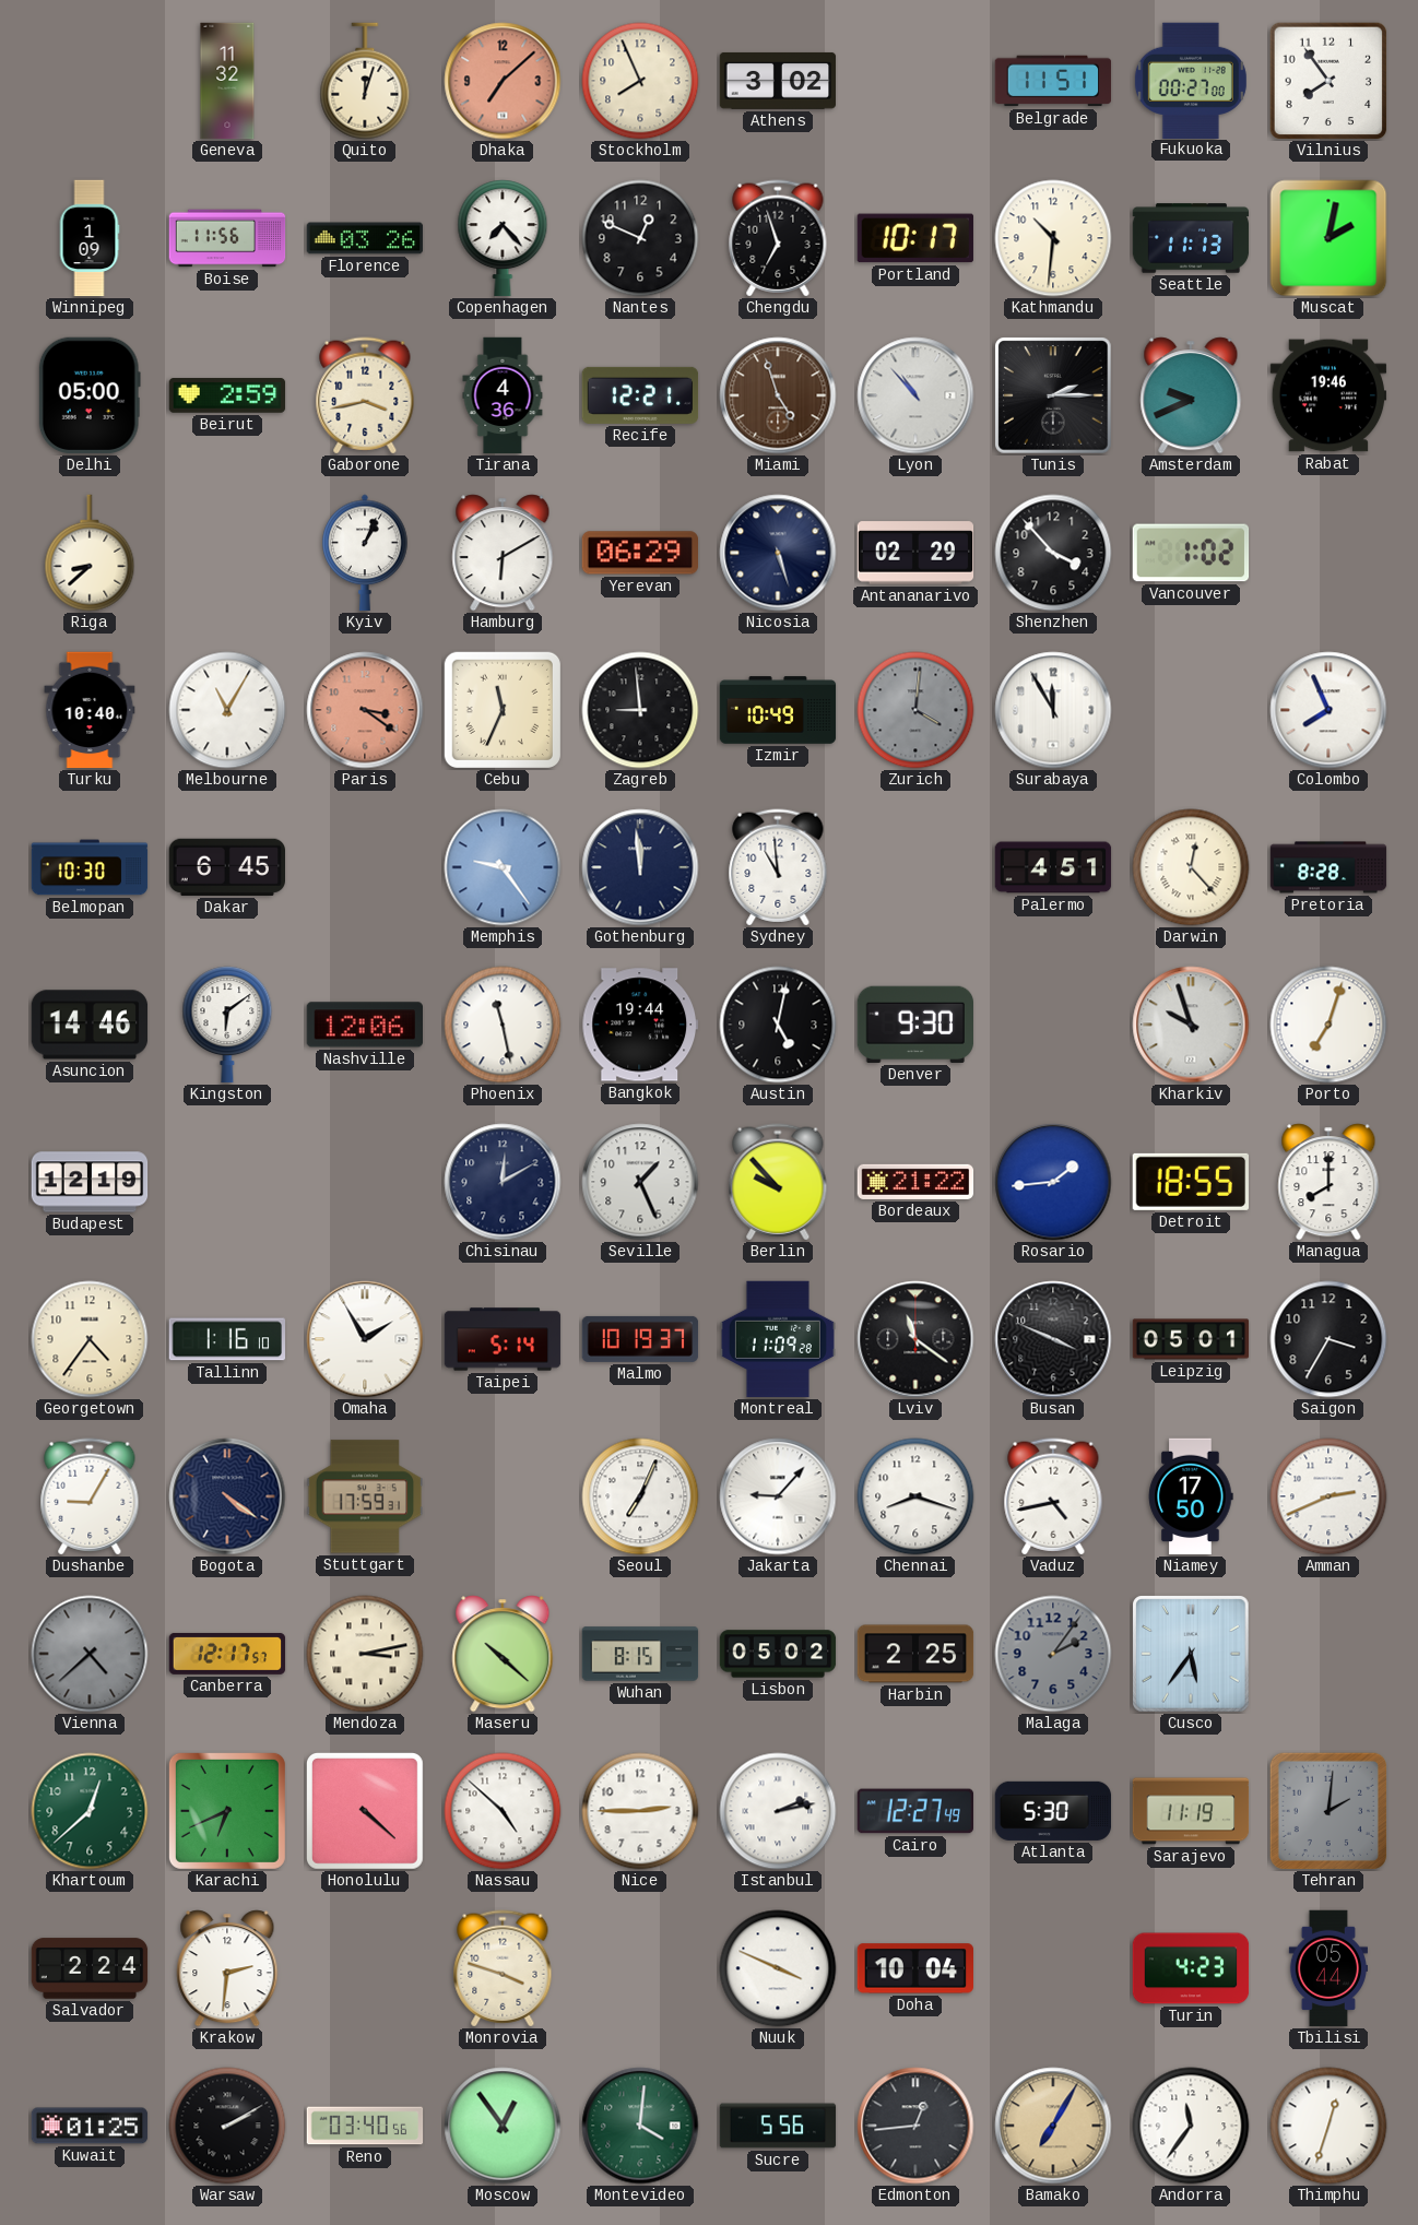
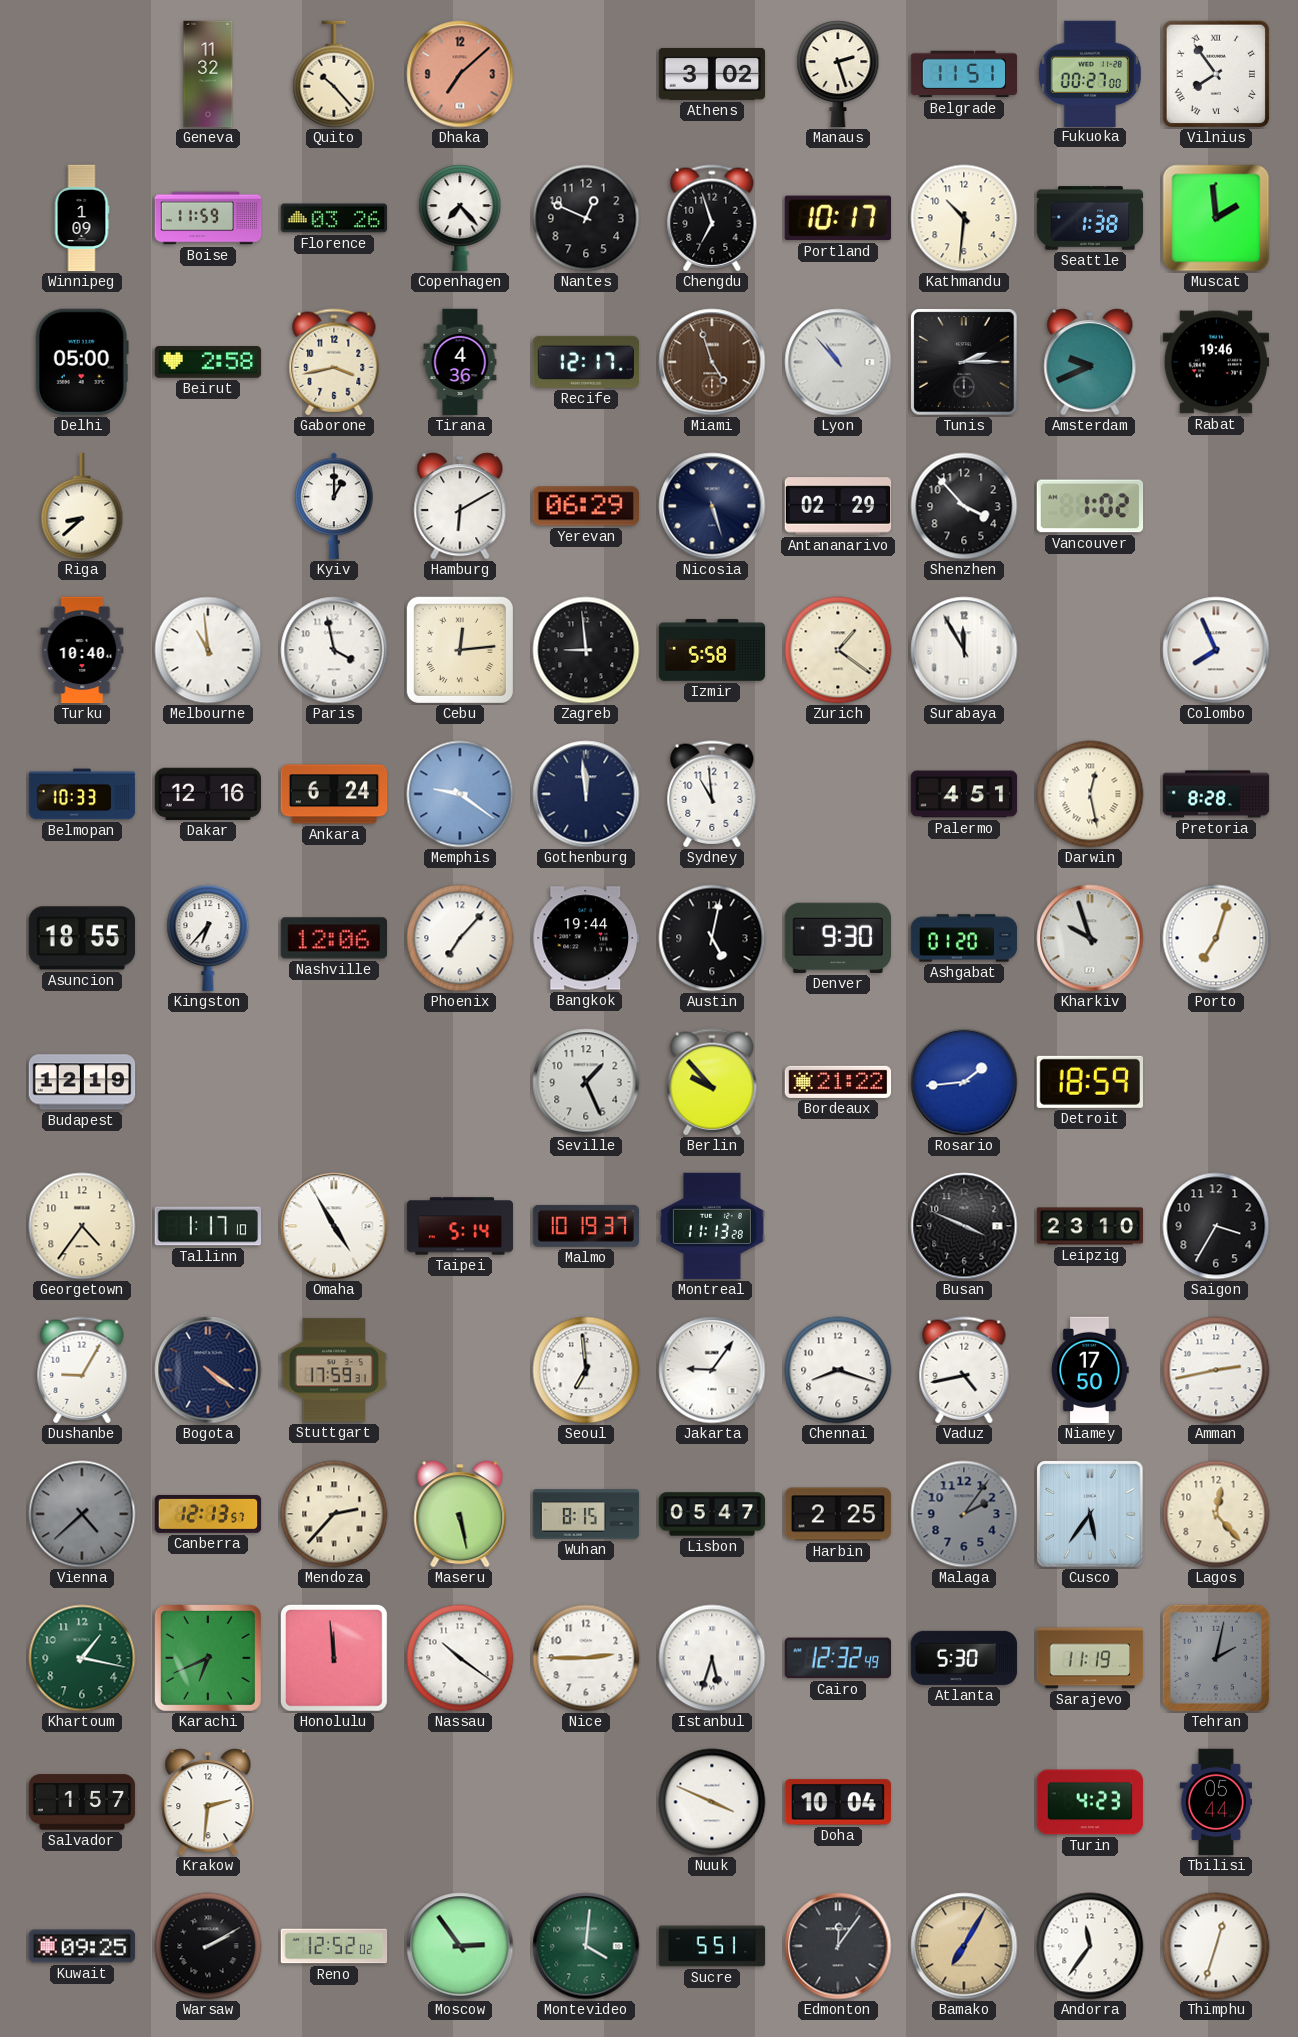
Quito: 12:03 -> 10:23 (334, 74)
Stockholm: 7:56 -> none (640, 81)
Manaus: none -> 2:27 (838, 74)
Vilnius numerals: Arabic -> Roman (1216, 74)
Boise: 11:56 -> 11:59 (208, 218)
Seattle: 11:13 -> 1:38 (1090, 218)
Muscat: 2:02 -> 1:59 (1216, 218)
Beirut: 2:59 -> 2:58 (208, 362)
Recife: 12:21 -> 12:17 (586, 362)
Kyiv: 1:04 -> 1:00 (334, 506)
Melbourne: 11:05 -> 10:59 (208, 650)
Paris: 3:21 -> 3:58 (334, 650)
Paris dial: salmon -> white (334, 650)
Cebu: 11:34 -> 12:14 (460, 650)
Izmir: 10:49 -> 5:58 (712, 650)
Zurich: 4:01 -> 1:21 (838, 650)
Zurich dial: grey -> cream (838, 650)
Belmopan: 10:30 -> 10:33 (82, 794)
Dakar: 6:45 -> 12:16 (208, 794)
Ankara: none -> 6:24 (334, 794)
Memphis: 9:24 -> 9:21 (460, 794)
Darwin: 12:23 -> 12:28 (1090, 794)
Asuncion: 14:46 -> 18:55 (82, 938)
Kingston: 6:09 -> 6:37 (208, 938)
Phoenix: 11:28 -> 7:07 (460, 938)
Ashgabat: none -> 01:20 (964, 938)
Chisinau: 12:10 -> none (503, 1182)
Detroit: 18:55 -> 18:59 (1089, 1082)
Managua: 8:00 -> none (1328, 1182)
Tallinn: 1:16 -> 1:17 (207, 1226)
Omaha: 1:55 -> 4:55 (334, 1226)
Montreal: 11:09 -> 11:13 (712, 1226)
Lviv: 11:21 -> none (915, 1339)
Leipzig: 05:01 -> 23:10 (1090, 1226)
Seoul: 7:04 -> 6:59 (586, 1370)
Jakarta: 9:07 -> 9:06 (712, 1370)
Amman: 2:41 -> 2:43 (1216, 1370)
Canberra: 12:17 -> 12:13 (208, 1514)
Mendoza: 3:13 -> 2:37 (334, 1514)
Maseru: 10:22 -> 5:28 (460, 1514)
Lisbon: 05:02 -> 05:47 (712, 1514)
Lagos: none -> 12:23 (1216, 1514)
Khartoum: 12:38 -> 1:17 (82, 1658)
Honolulu: 4:22 -> 11:59 (334, 1658)
Nassau: 4:52 -> 10:21 (460, 1658)
Istanbul: 2:13 -> 5:33 (712, 1658)
Cairo: 12:27 -> 12:32 (838, 1658)
Tehran: 2:01 -> 2:02 (1216, 1658)
Salvador: 2:24 -> 1:57 (82, 1802)
Monrovia: 3:48 -> none (503, 1968)
Kuwait: 01:25 -> 09:25 (82, 1946)
Reno: 03:40 -> 12:52 (334, 1946)
Moscow: 12:54 -> 2:54 (460, 1946)
Sucre: 5:56 -> 5:51 (712, 1946)
Edmonton: 12:44 -> 12:06 (838, 1946)
